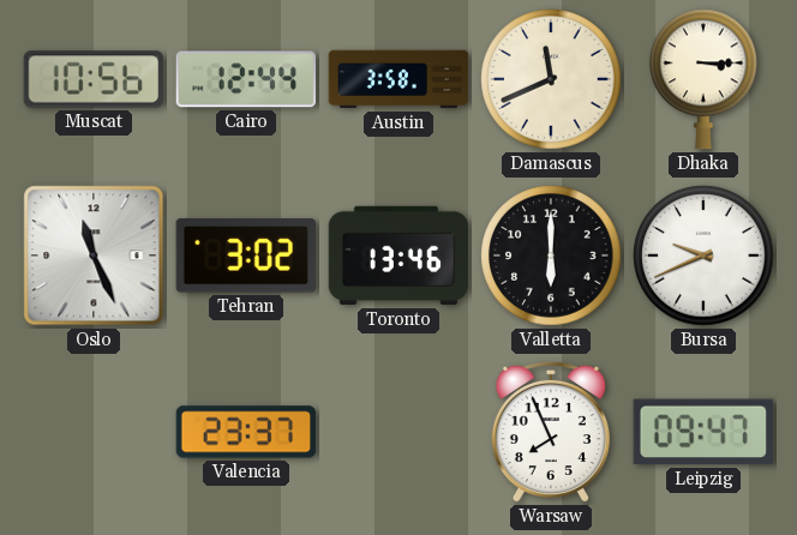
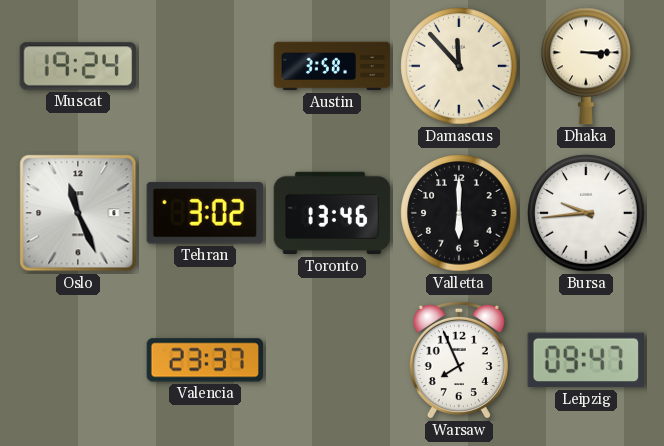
Muscat: 10:56 -> 19:24 (78, 66)
Cairo: 12:44 -> none (246, 79)
Damascus: 11:41 -> 11:53 (459, 66)
Bursa: 9:41 -> 9:44 (586, 213)
